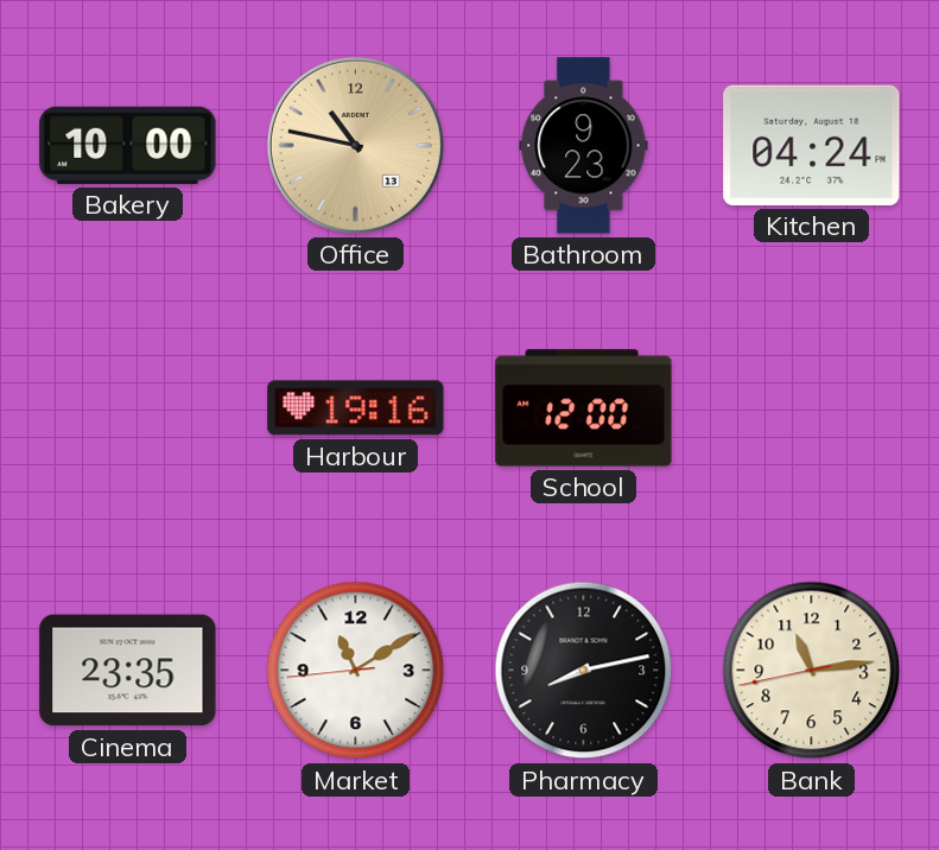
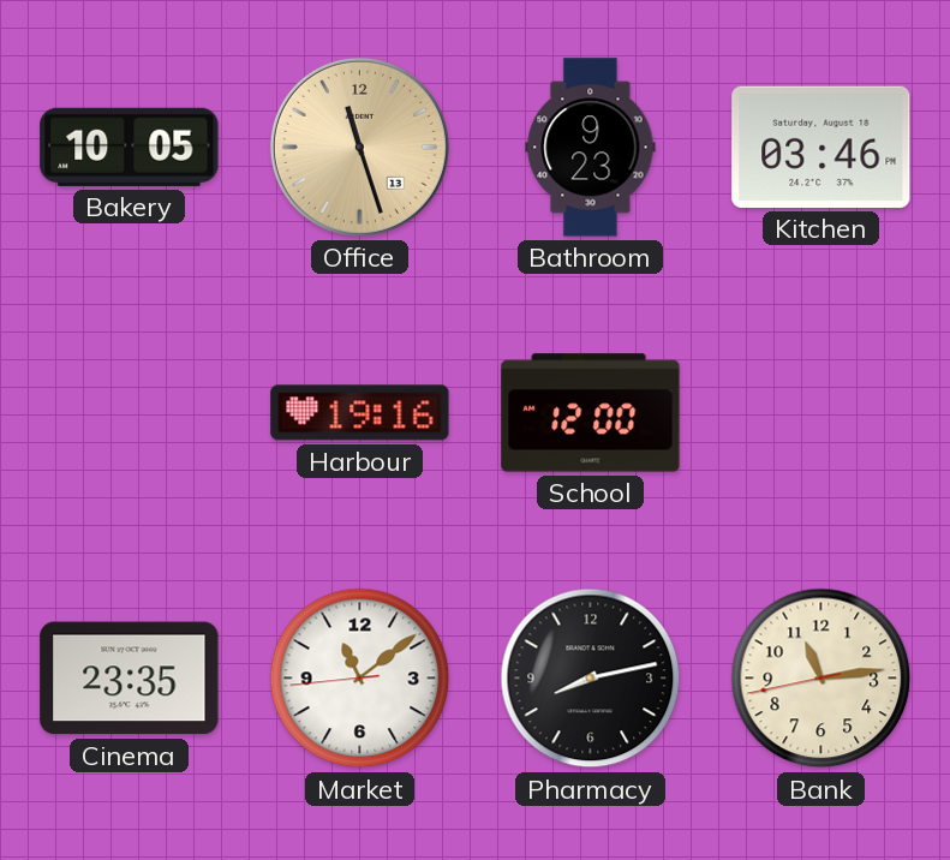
Bakery: 10:00 -> 10:05 (130, 147)
Office: 10:47 -> 11:27 (359, 147)
Kitchen: 04:24 -> 03:46 (821, 147)
Market: 11:09 -> 11:08 (360, 679)
